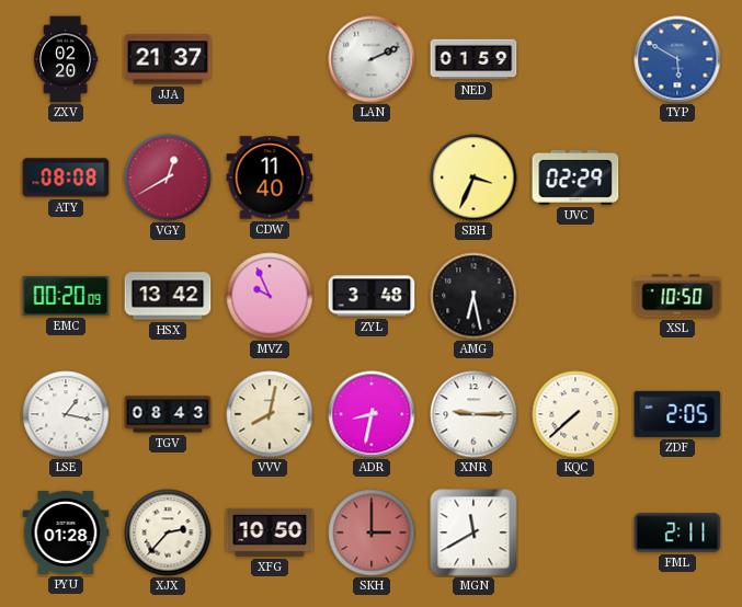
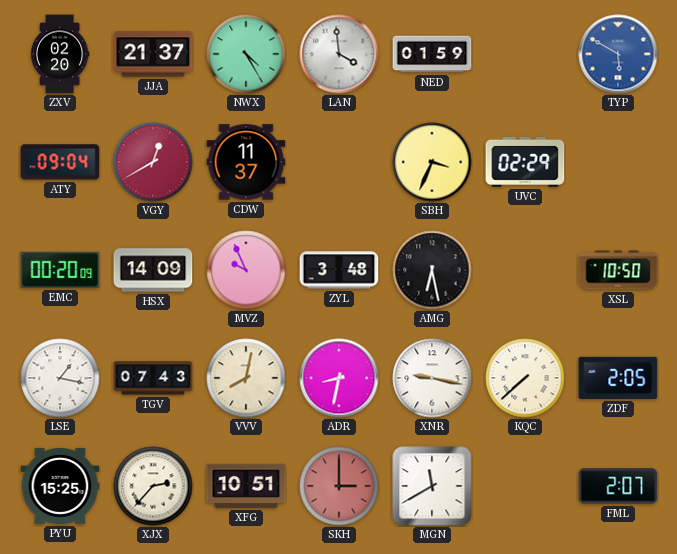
NWX: none -> 4:25 (246, 54)
LAN: 2:11 -> 3:59 (339, 54)
ATY: 08:08 -> 09:04 (60, 162)
CDW: 11:40 -> 11:37 (246, 162)
HSX: 13:42 -> 14:09 (153, 270)
TGV: 08:43 -> 07:43 (153, 378)
XNR: 9:15 -> 9:17 (432, 378)
PYU: 01:28 -> 15:25 (60, 486)
XFG: 10:50 -> 10:51 (246, 486)
FML: 2:11 -> 2:07 (618, 486)
